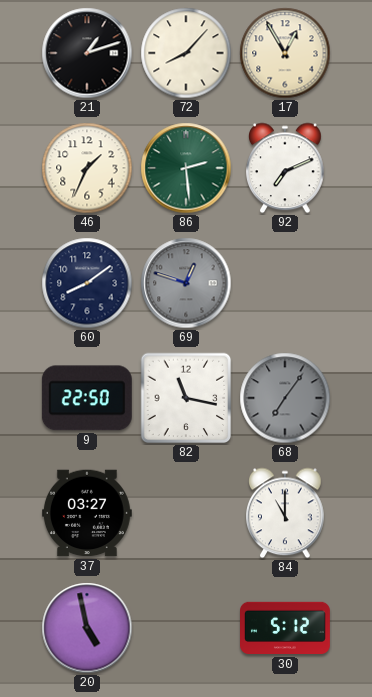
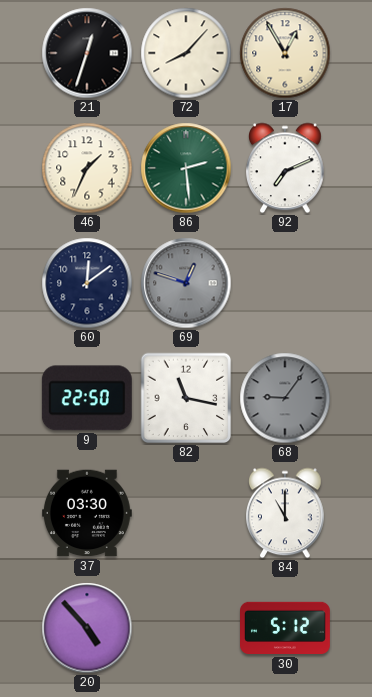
21: 1:12 -> 12:33 (87, 53)
60: 8:09 -> 12:09 (87, 283)
68: 7:06 -> 9:06 (285, 398)
37: 03:27 -> 03:30 (87, 513)
20: 4:58 -> 4:53 (87, 628)
